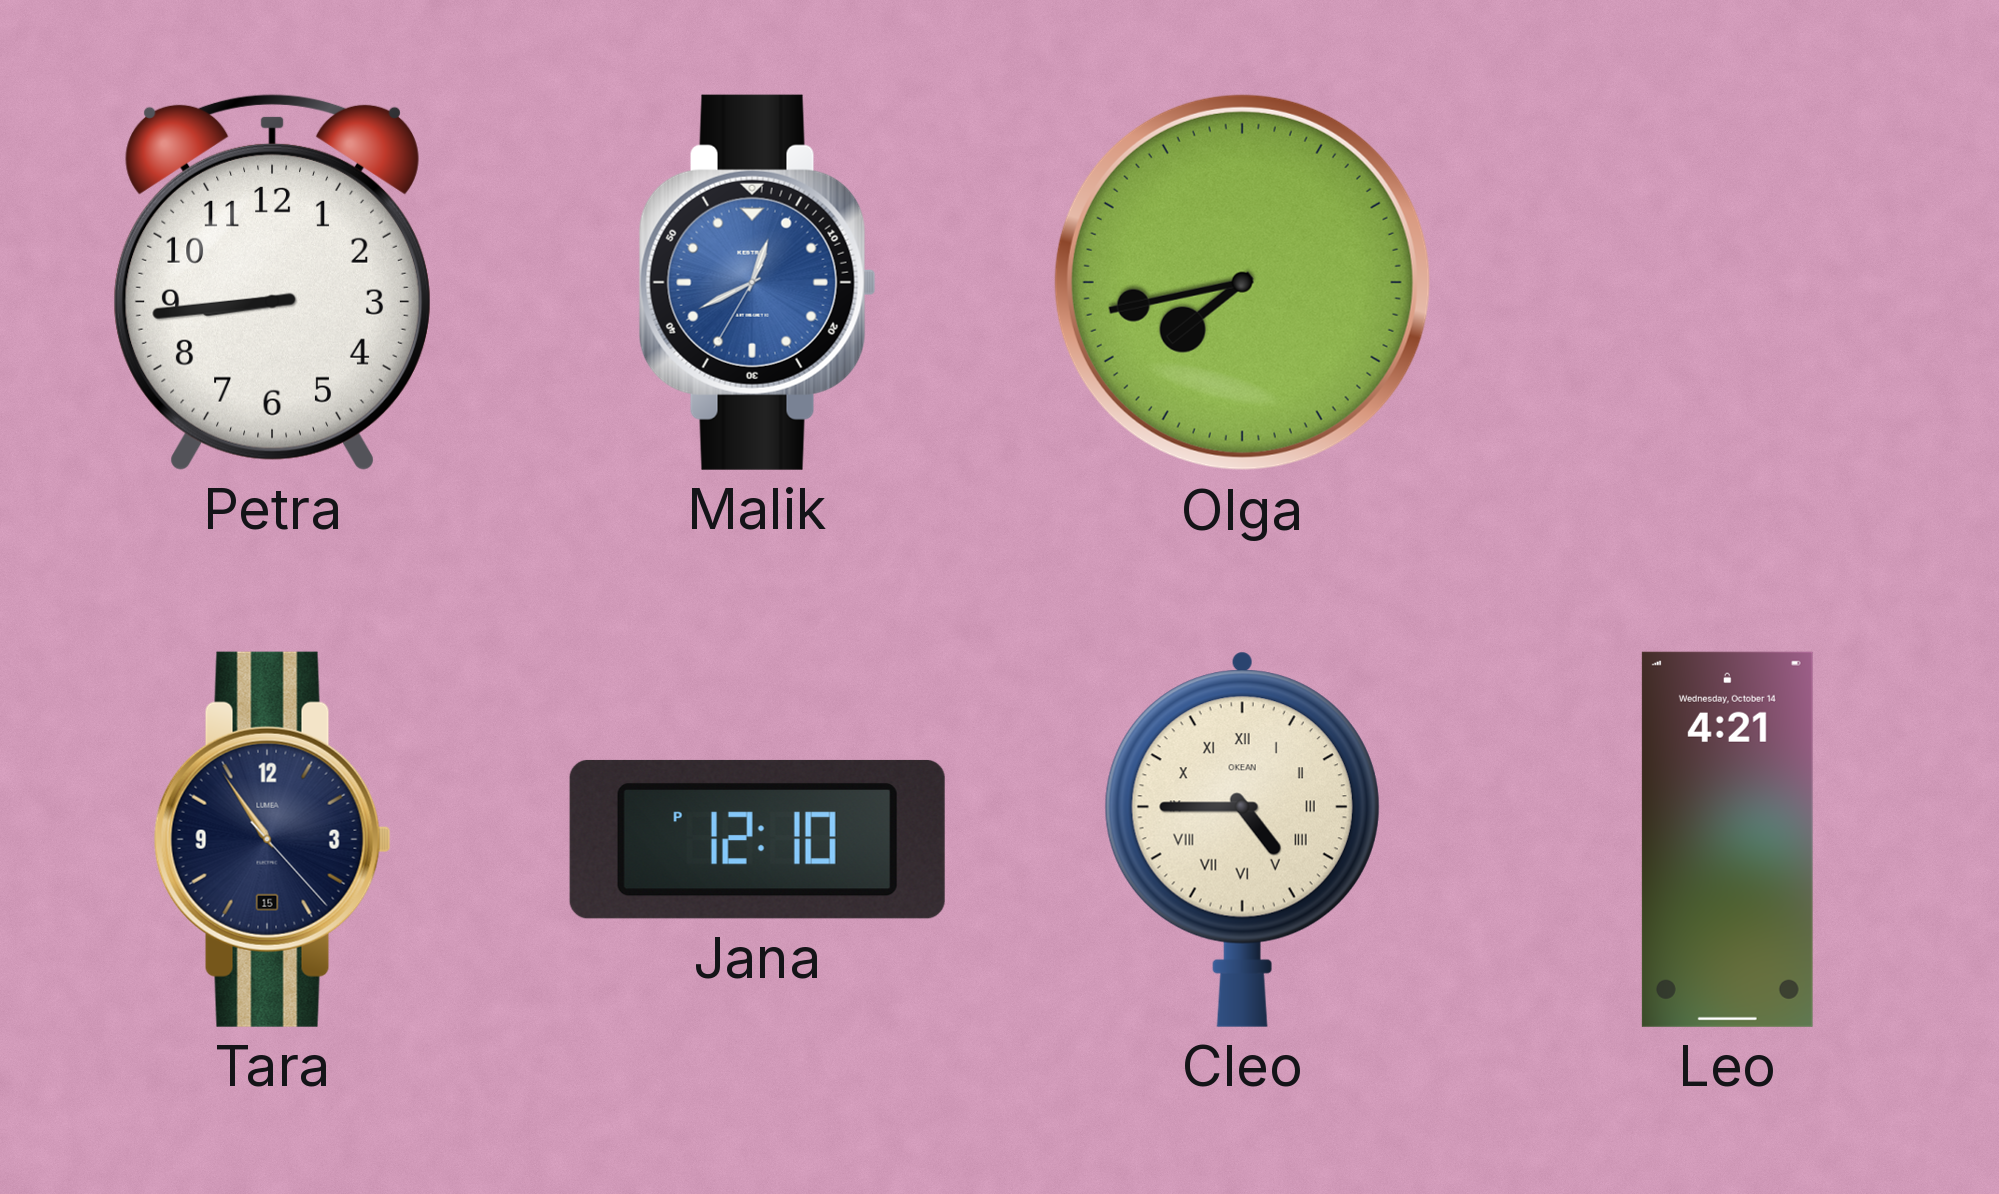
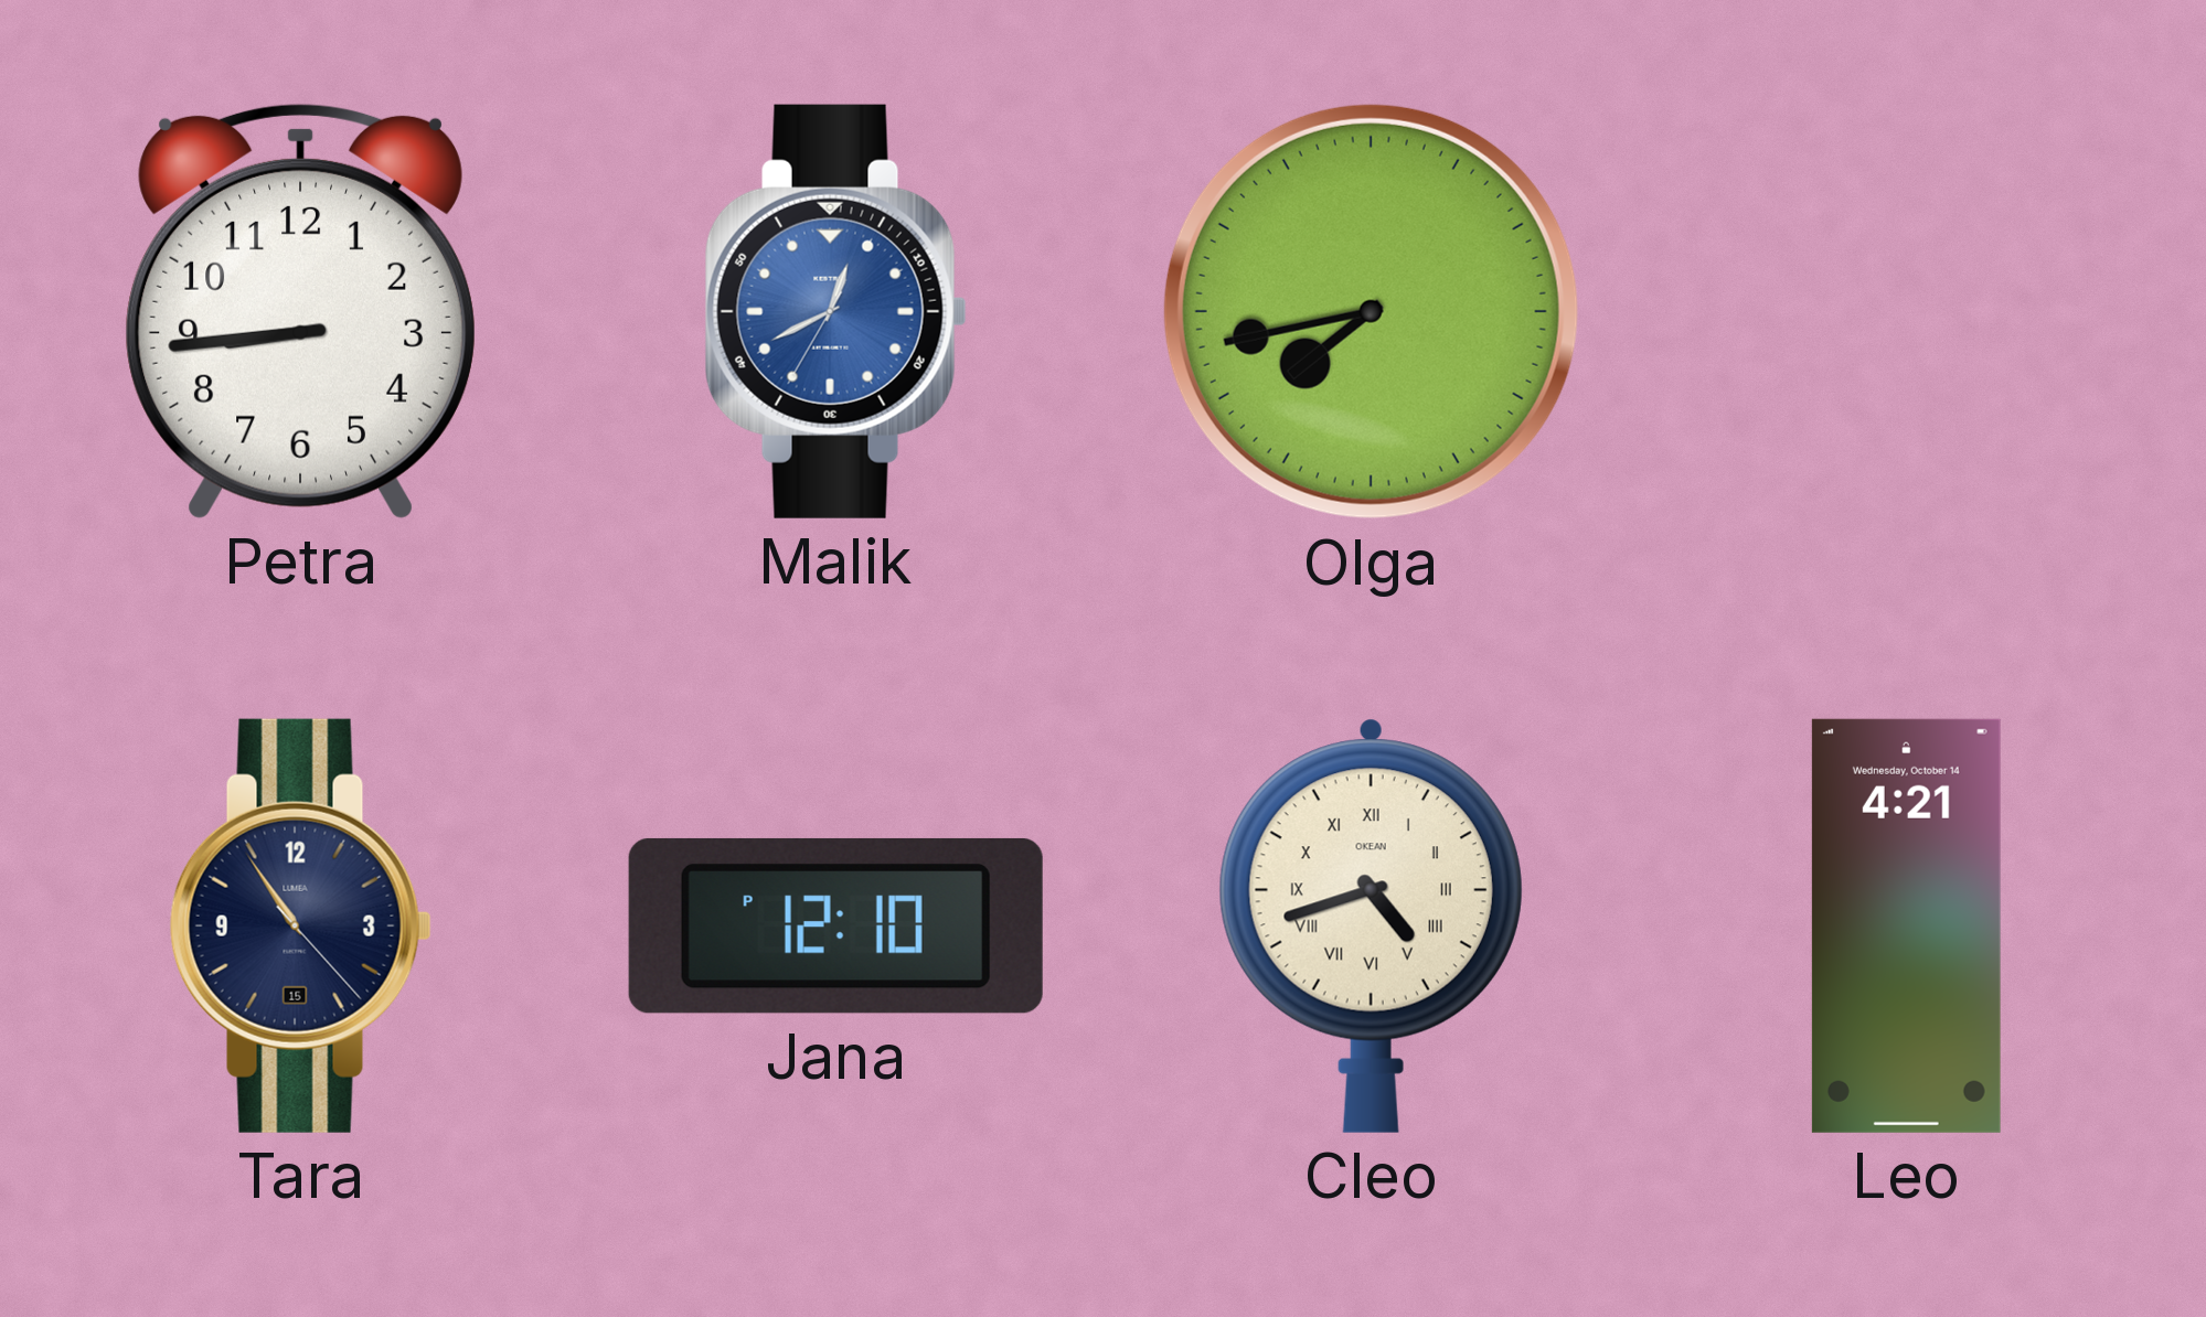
Cleo: 4:45 -> 4:42 (1371, 925)
